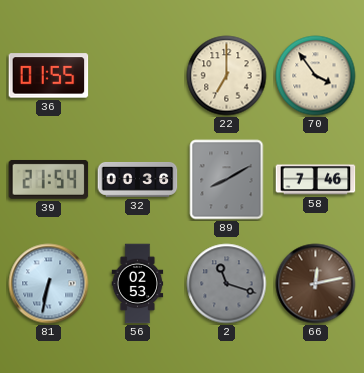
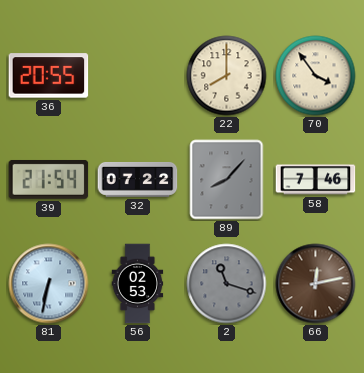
36: 01:55 -> 20:55 (49, 76)
22: 7:00 -> 8:00 (227, 76)
32: 00:36 -> 07:22 (138, 180)
89: 8:10 -> 8:07 (227, 180)
